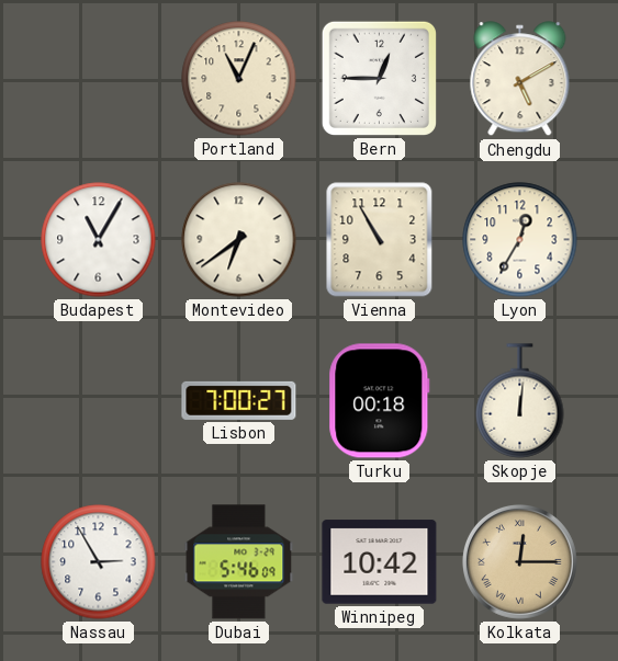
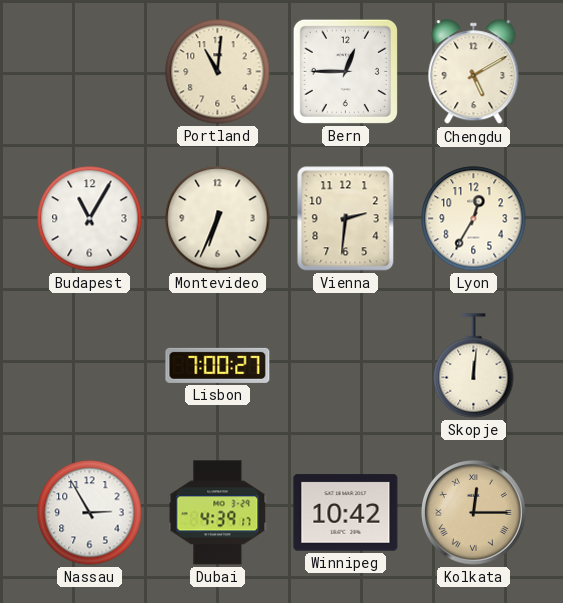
Portland: 11:04 -> 11:01 (218, 72)
Montevideo: 6:39 -> 6:34 (218, 219)
Vienna: 10:55 -> 2:31 (346, 219)
Turku: 00:18 -> none (380, 401)
Dubai: 5:46 -> 4:39 (218, 513)
